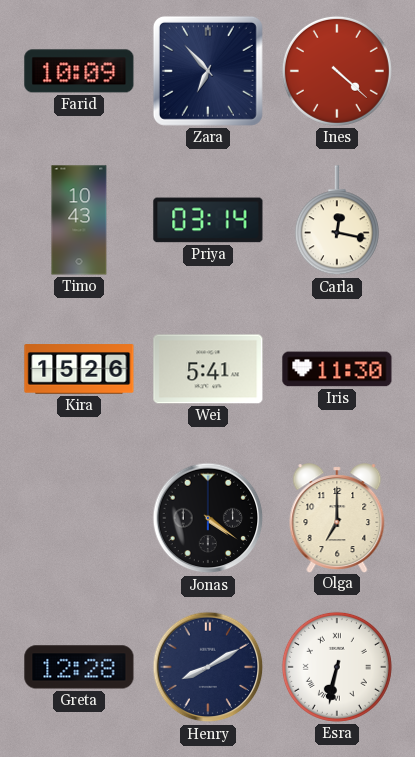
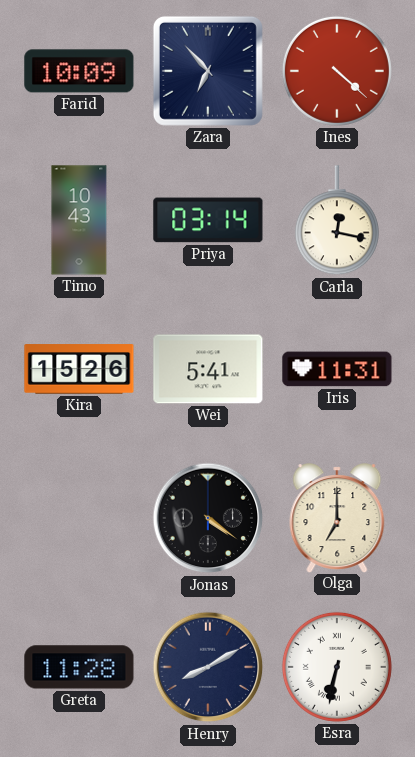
Iris: 11:30 -> 11:31 (337, 369)
Greta: 12:28 -> 11:28 (79, 667)
